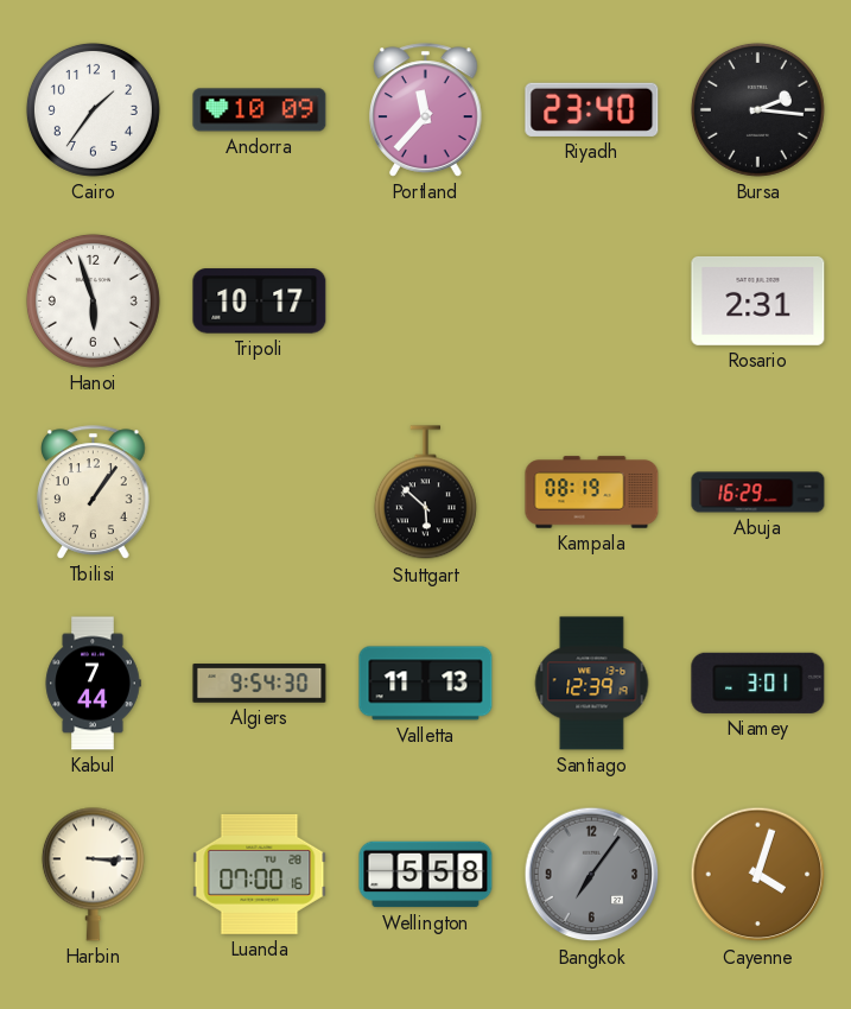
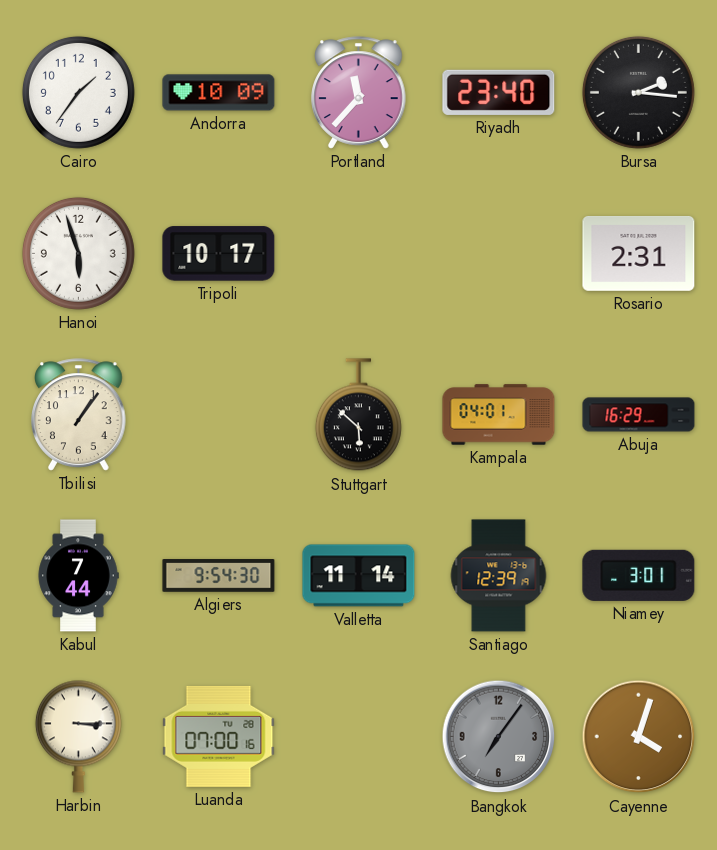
Kampala: 08:19 -> 04:01 (499, 415)
Valletta: 11:13 -> 11:14 (359, 576)
Wellington: 5:58 -> none (426, 875)
